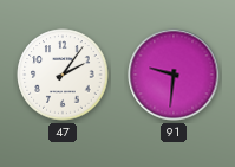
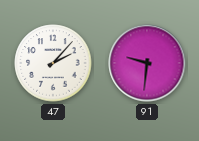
47: 2:06 -> 2:07 (53, 63)
